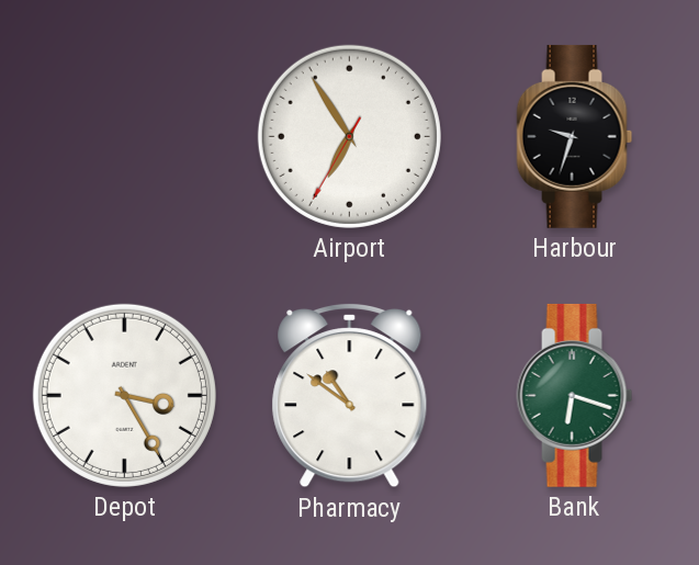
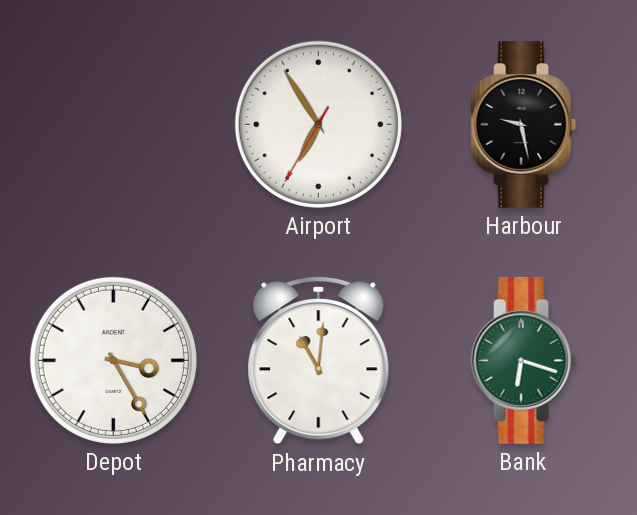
Harbour: 9:33 -> 9:28 (524, 124)
Pharmacy: 10:51 -> 11:01 (319, 360)
